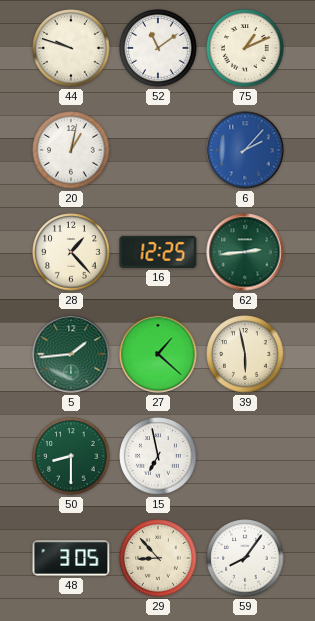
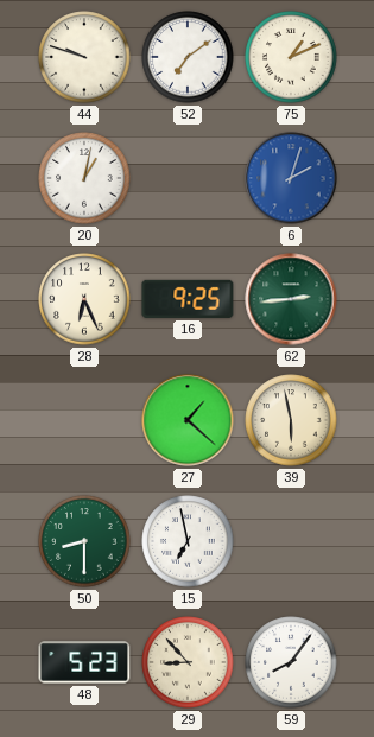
52: 11:09 -> 7:09 (188, 57)
6: 2:07 -> 2:03 (291, 178)
28: 1:23 -> 6:26 (84, 299)
16: 12:25 -> 9:25 (188, 299)
5: 1:44 -> none (71, 354)
48: 3:05 -> 5:23 (84, 662)
